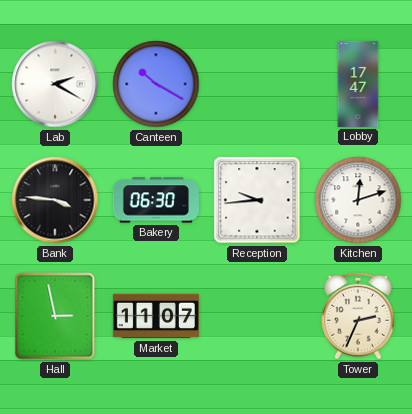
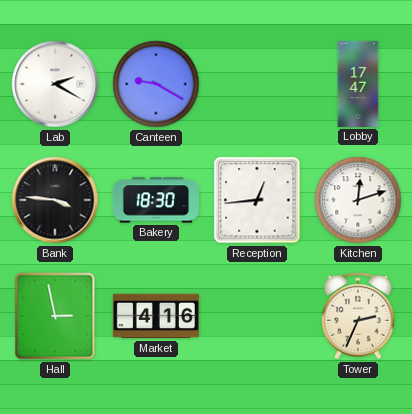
Canteen: 10:20 -> 9:20 (156, 84)
Bakery: 06:30 -> 18:30 (156, 200)
Reception: 9:44 -> 12:44 (257, 200)
Market: 11:07 -> 4:16 (156, 316)
